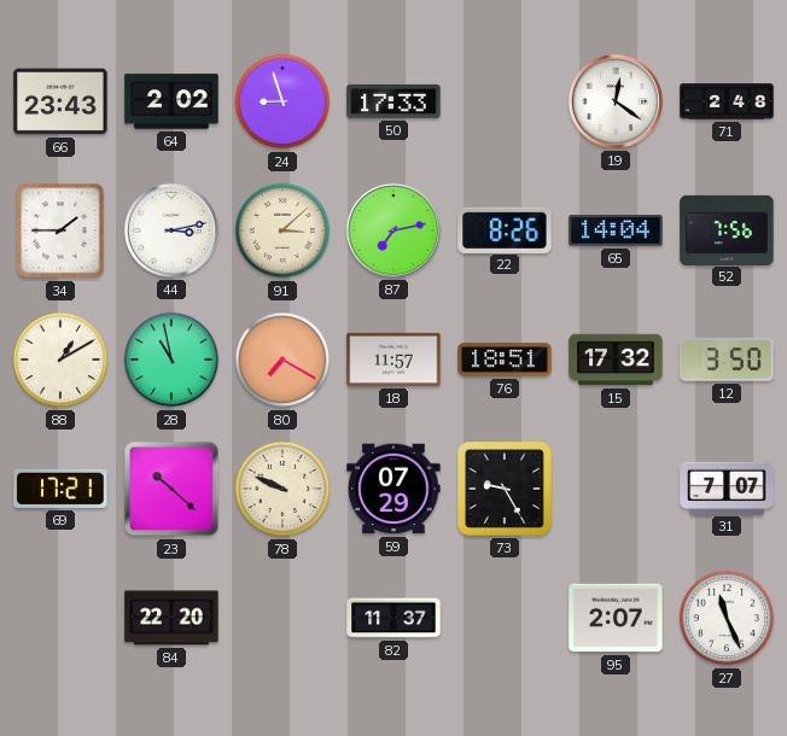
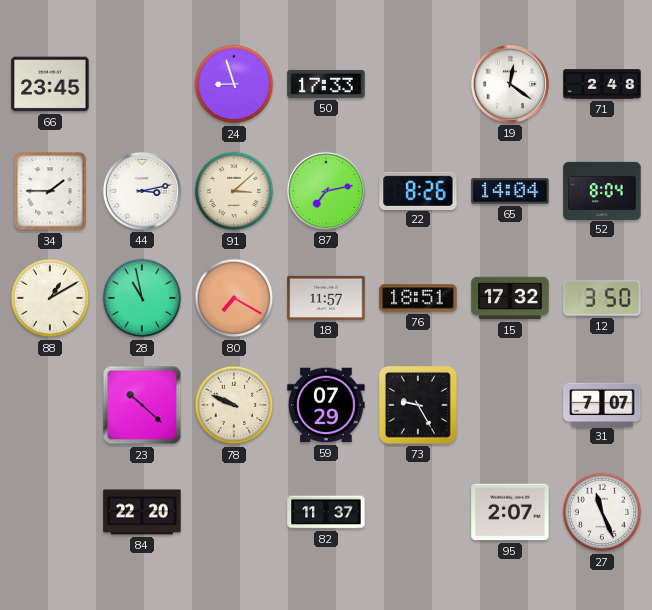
66: 23:43 -> 23:45 (50, 84)
64: 2:02 -> none (171, 101)
52: 7:56 -> 8:04 (602, 190)
69: 17:21 -> none (60, 489)
